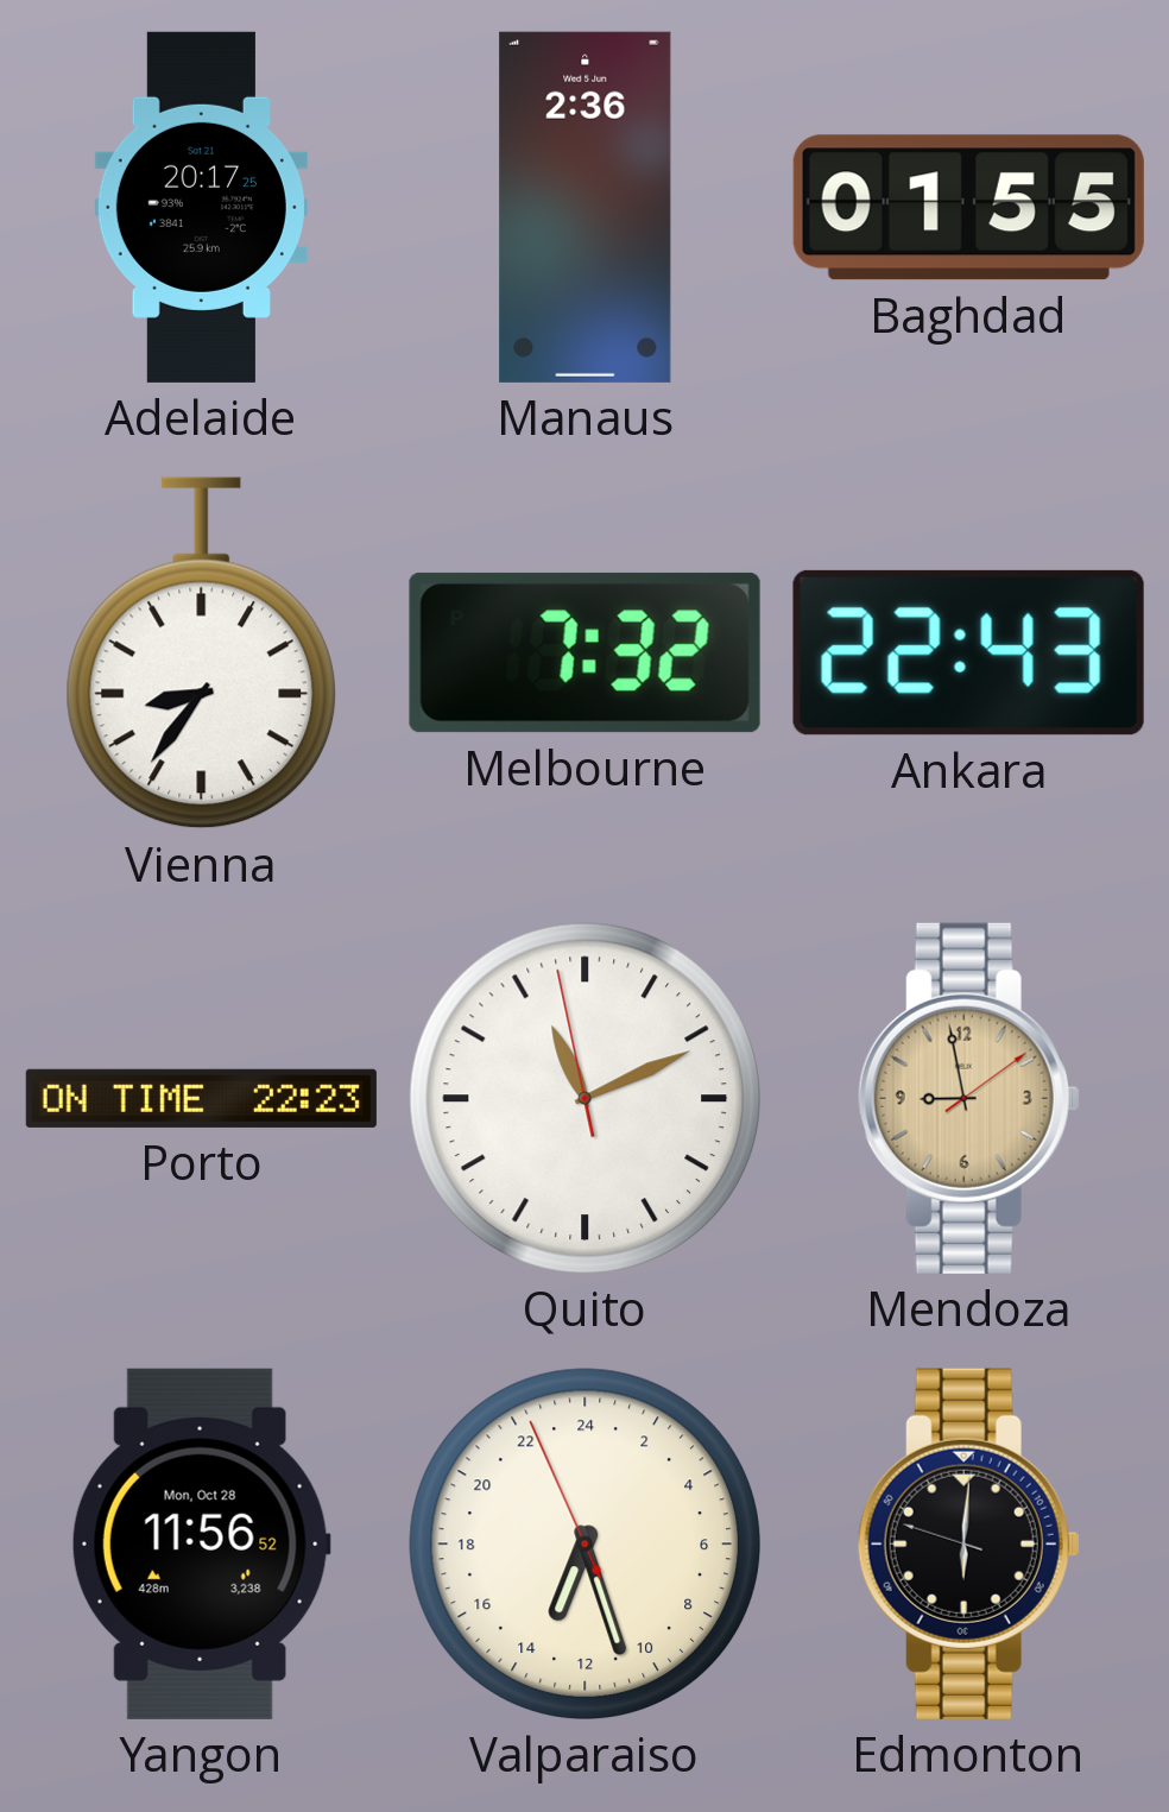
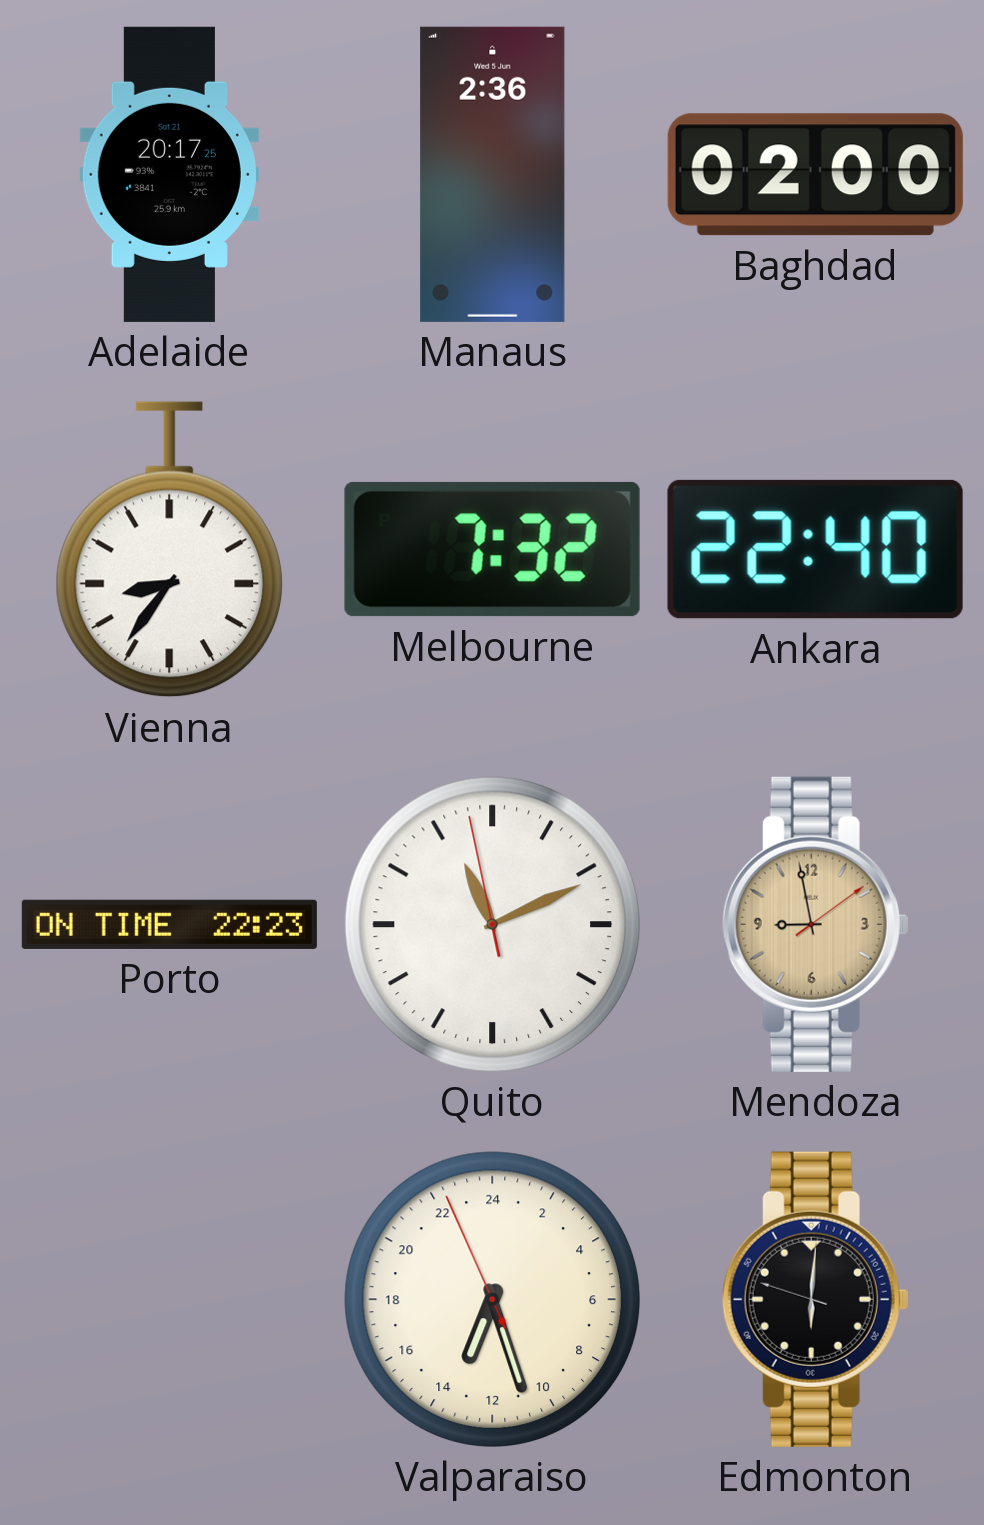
Baghdad: 01:55 -> 02:00 (815, 175)
Ankara: 22:43 -> 22:40 (815, 549)
Yangon: 11:56 -> none (201, 1543)
